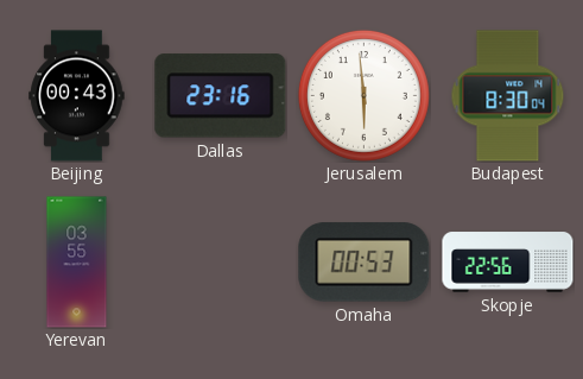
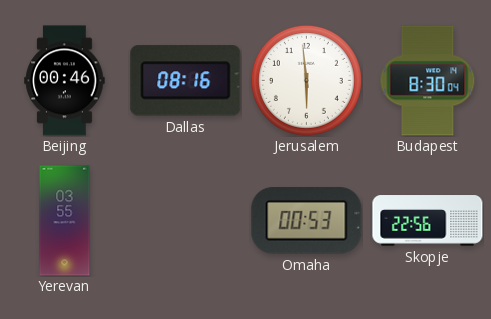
Beijing: 00:43 -> 00:46 (65, 81)
Dallas: 23:16 -> 08:16 (186, 81)
